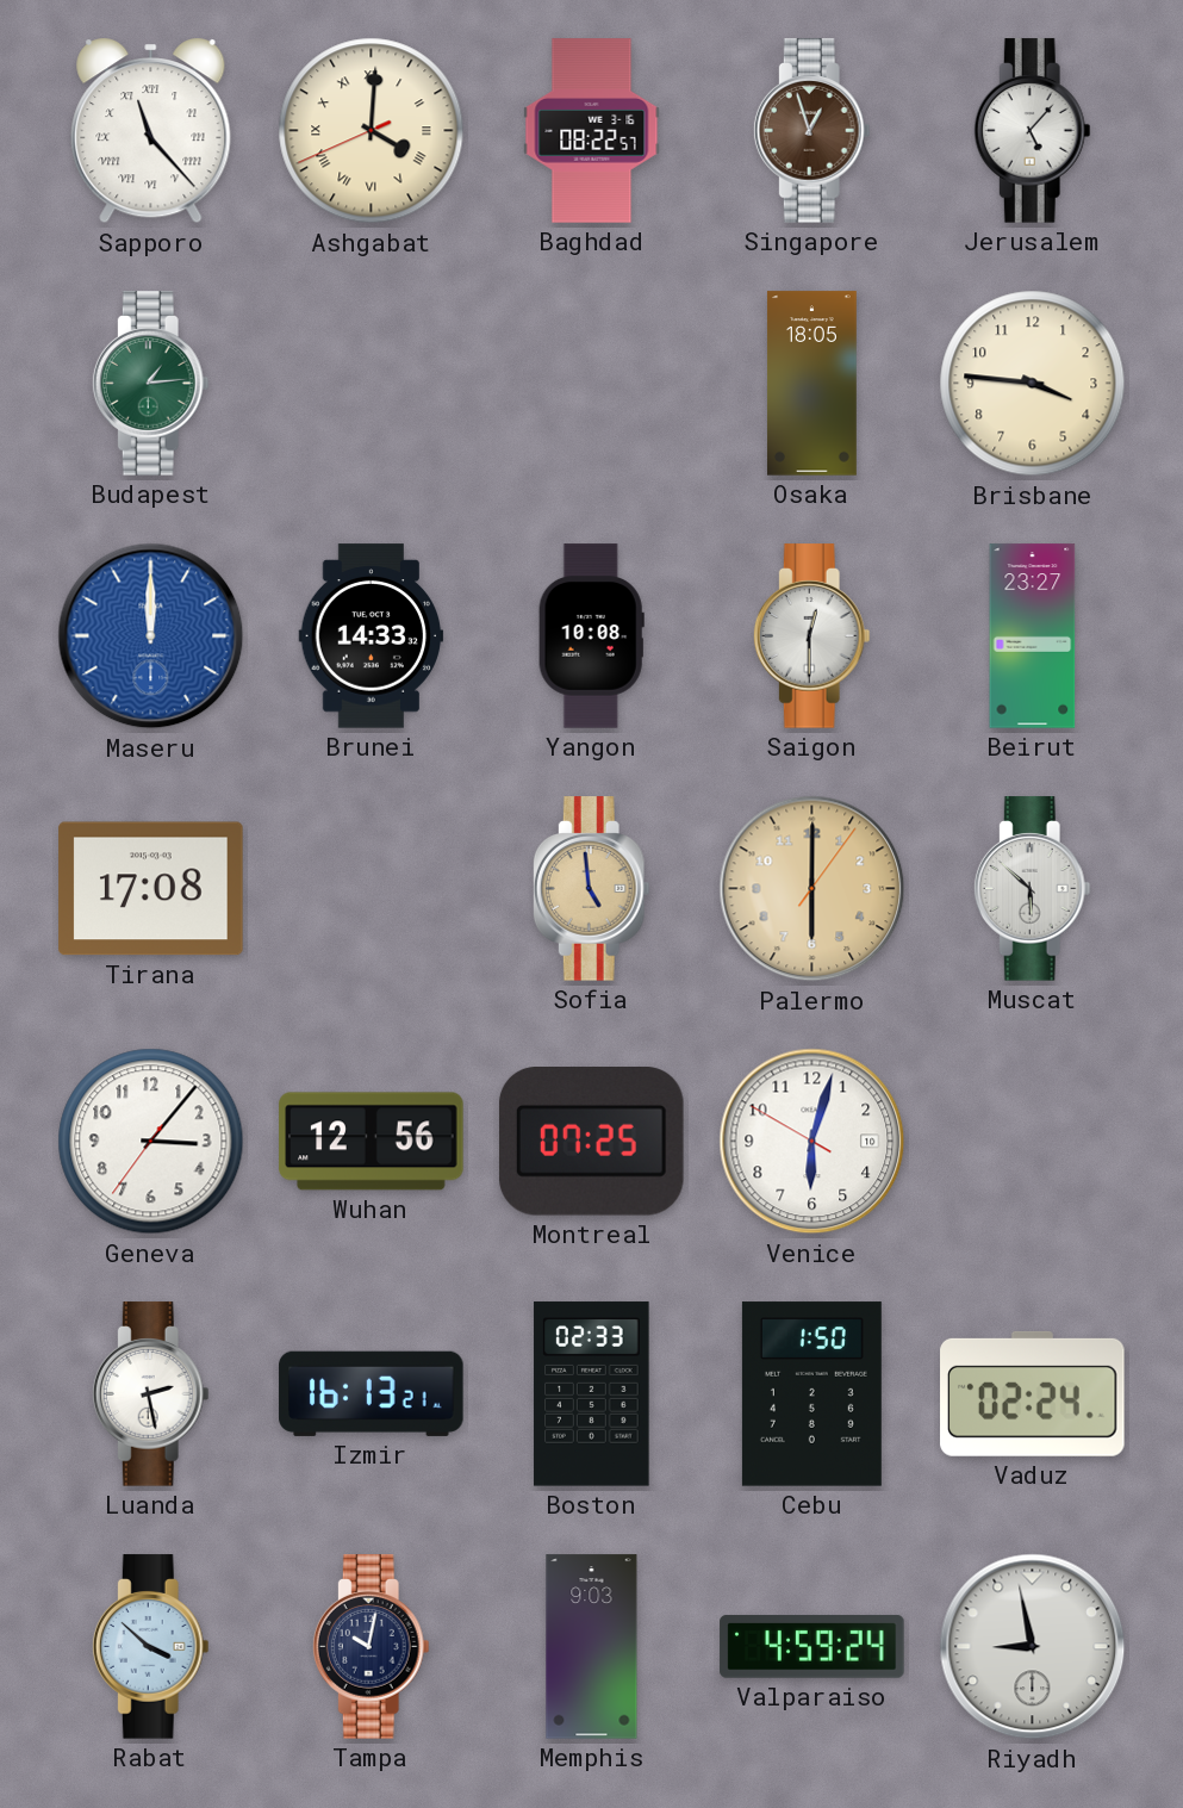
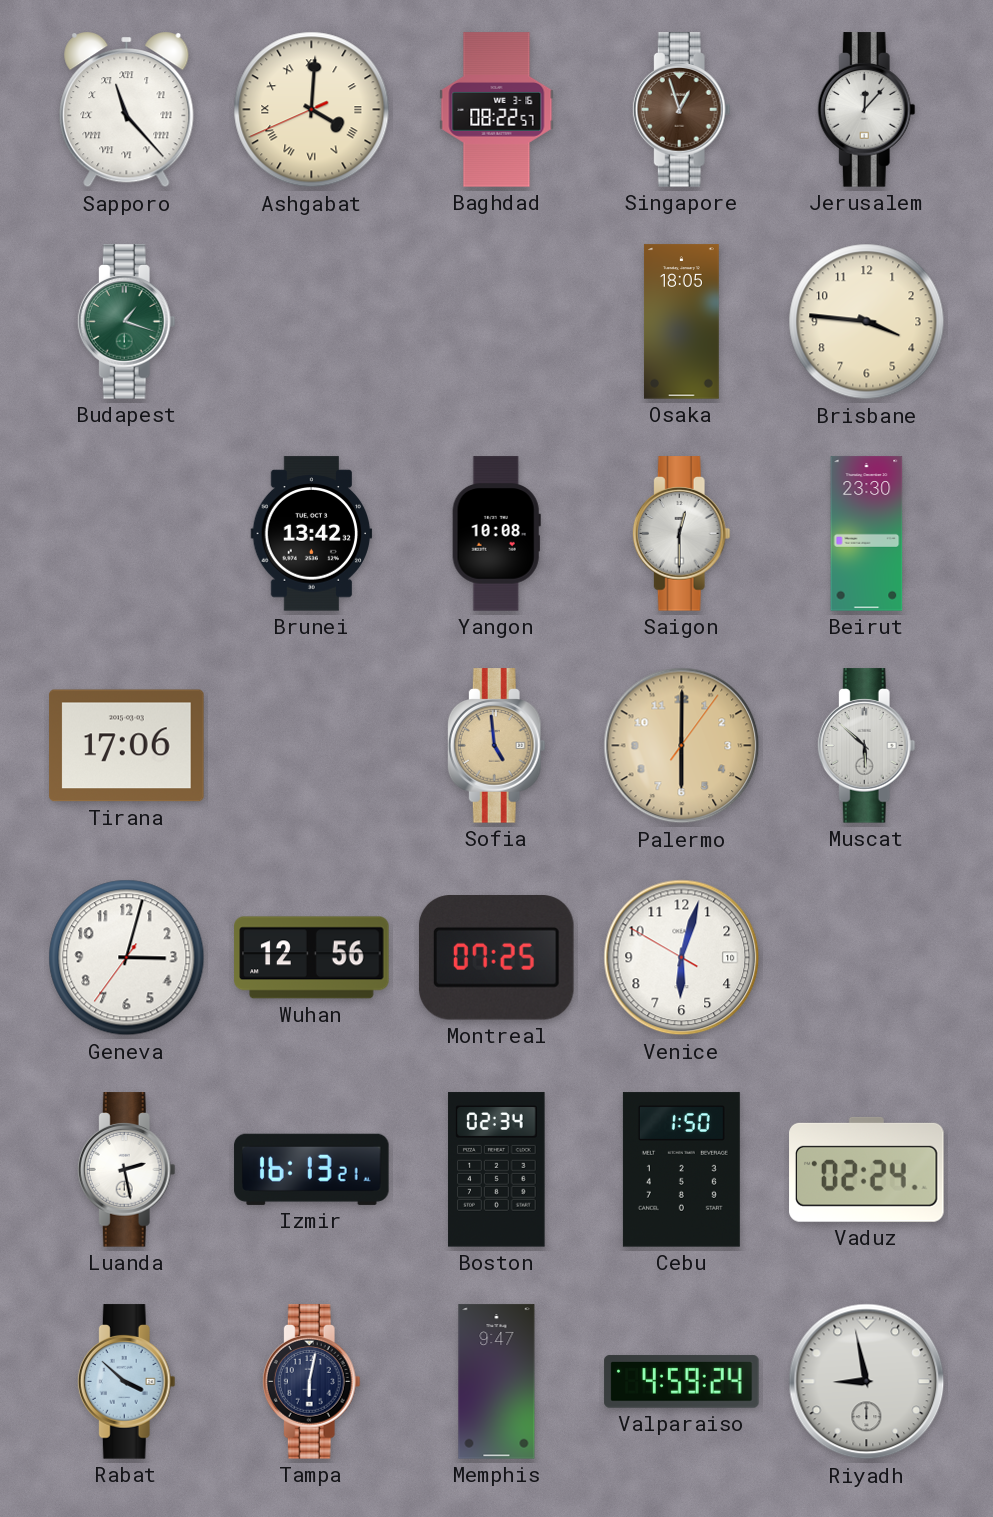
Jerusalem: 5:07 -> 12:07 (866, 110)
Budapest: 1:14 -> 1:18 (126, 322)
Maseru: 12:00 -> none (151, 636)
Brunei: 14:33 -> 13:42 (312, 534)
Beirut: 23:27 -> 23:30 (867, 534)
Tirana: 17:08 -> 17:06 (127, 746)
Geneva: 3:06 -> 3:02 (127, 958)
Boston: 02:33 -> 02:34 (497, 1170)
Tampa: 10:02 -> 6:02 (311, 1382)
Memphis: 9:03 -> 9:47 (497, 1382)
